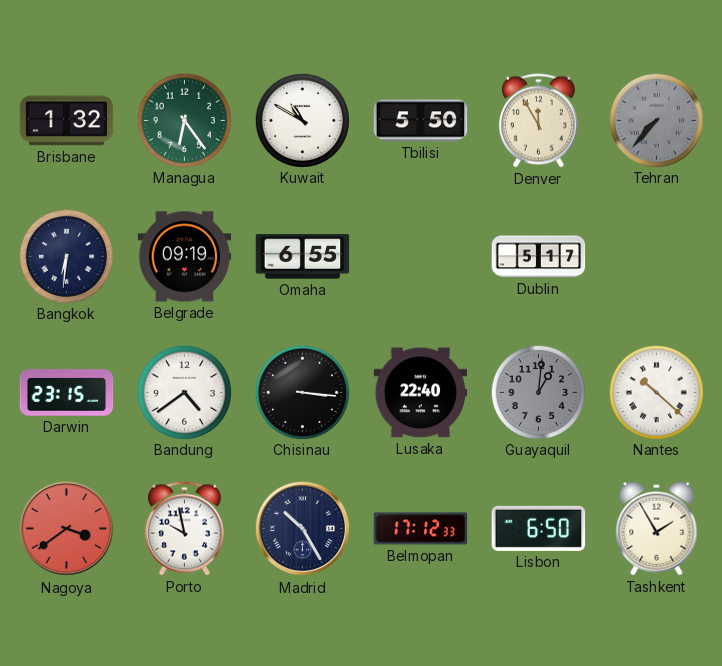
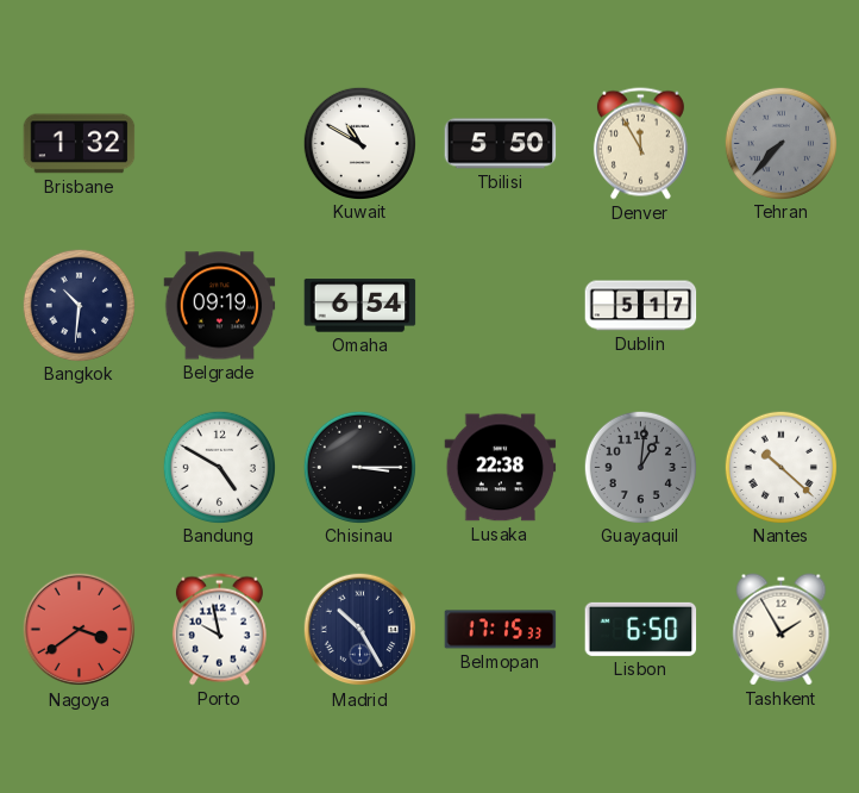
Managua: 6:24 -> none (184, 120)
Bangkok: 6:31 -> 10:31 (79, 305)
Omaha: 6:55 -> 6:54 (360, 306)
Darwin: 23:15 -> none (67, 393)
Bandung: 4:39 -> 4:50 (219, 467)
Chisinau: 3:16 -> 3:15 (359, 467)
Lusaka: 22:40 -> 22:38 (501, 468)
Belmopan: 17:12 -> 17:15 (501, 630)
